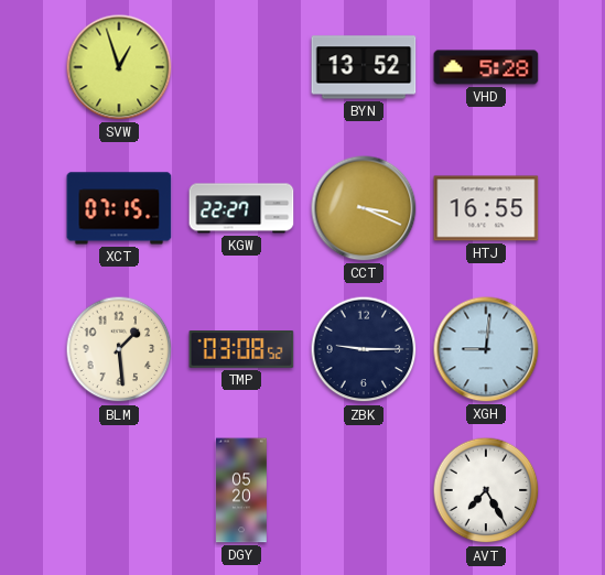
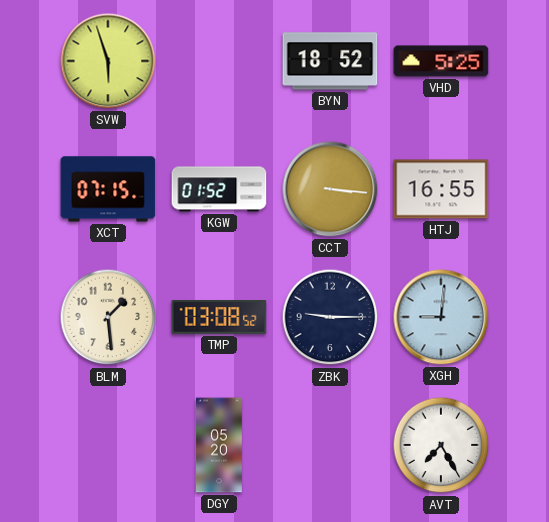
SVW: 12:57 -> 5:57 (108, 61)
BYN: 13:52 -> 18:52 (330, 61)
VHD: 5:28 -> 5:25 (441, 61)
KGW: 22:27 -> 01:52 (219, 189)
CCT: 3:19 -> 3:16 (330, 189)
